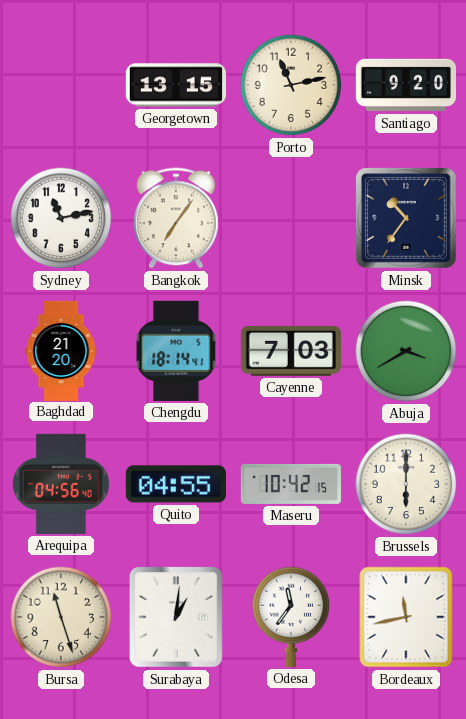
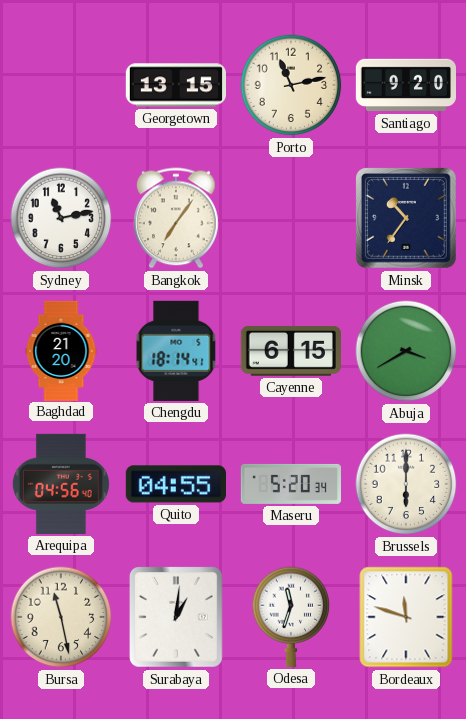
Cayenne: 7:03 -> 6:15 (291, 351)
Maseru: 10:42 -> 5:20 (290, 484)
Bursa: 11:27 -> 11:28 (61, 617)
Odesa: 11:36 -> 11:33 (291, 617)
Bordeaux: 11:43 -> 11:48 (406, 617)
